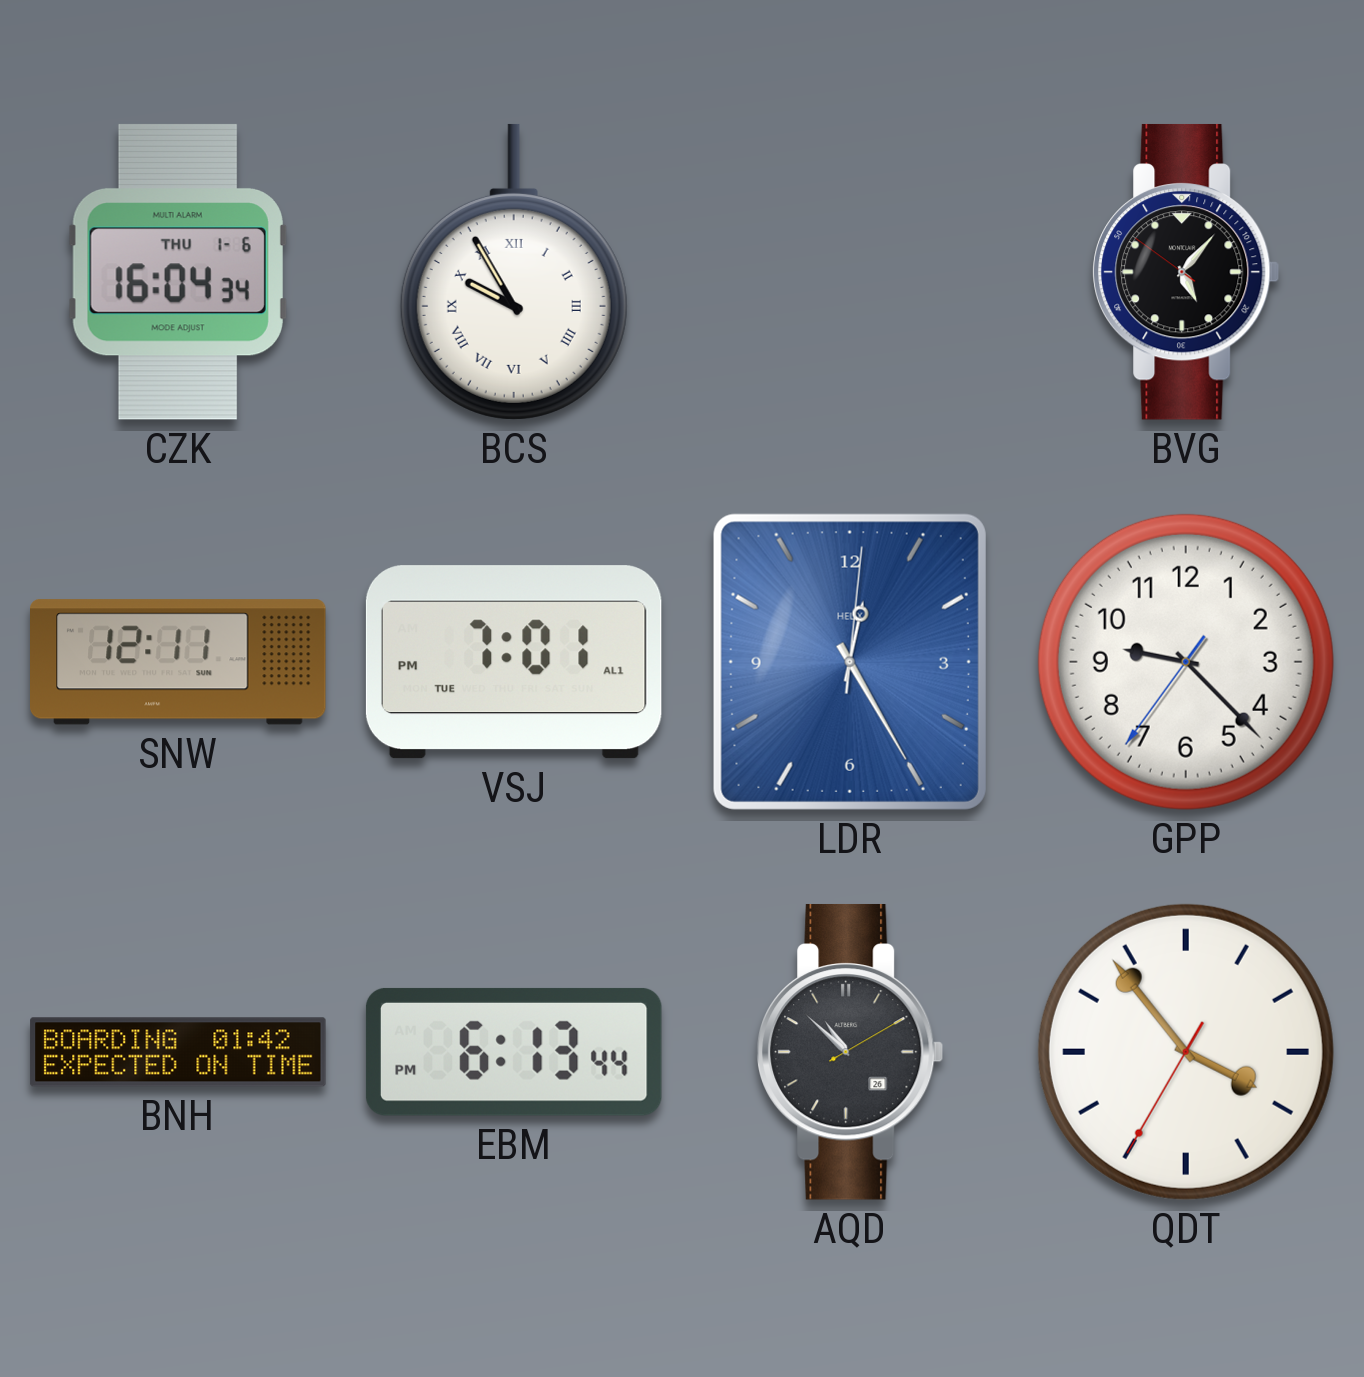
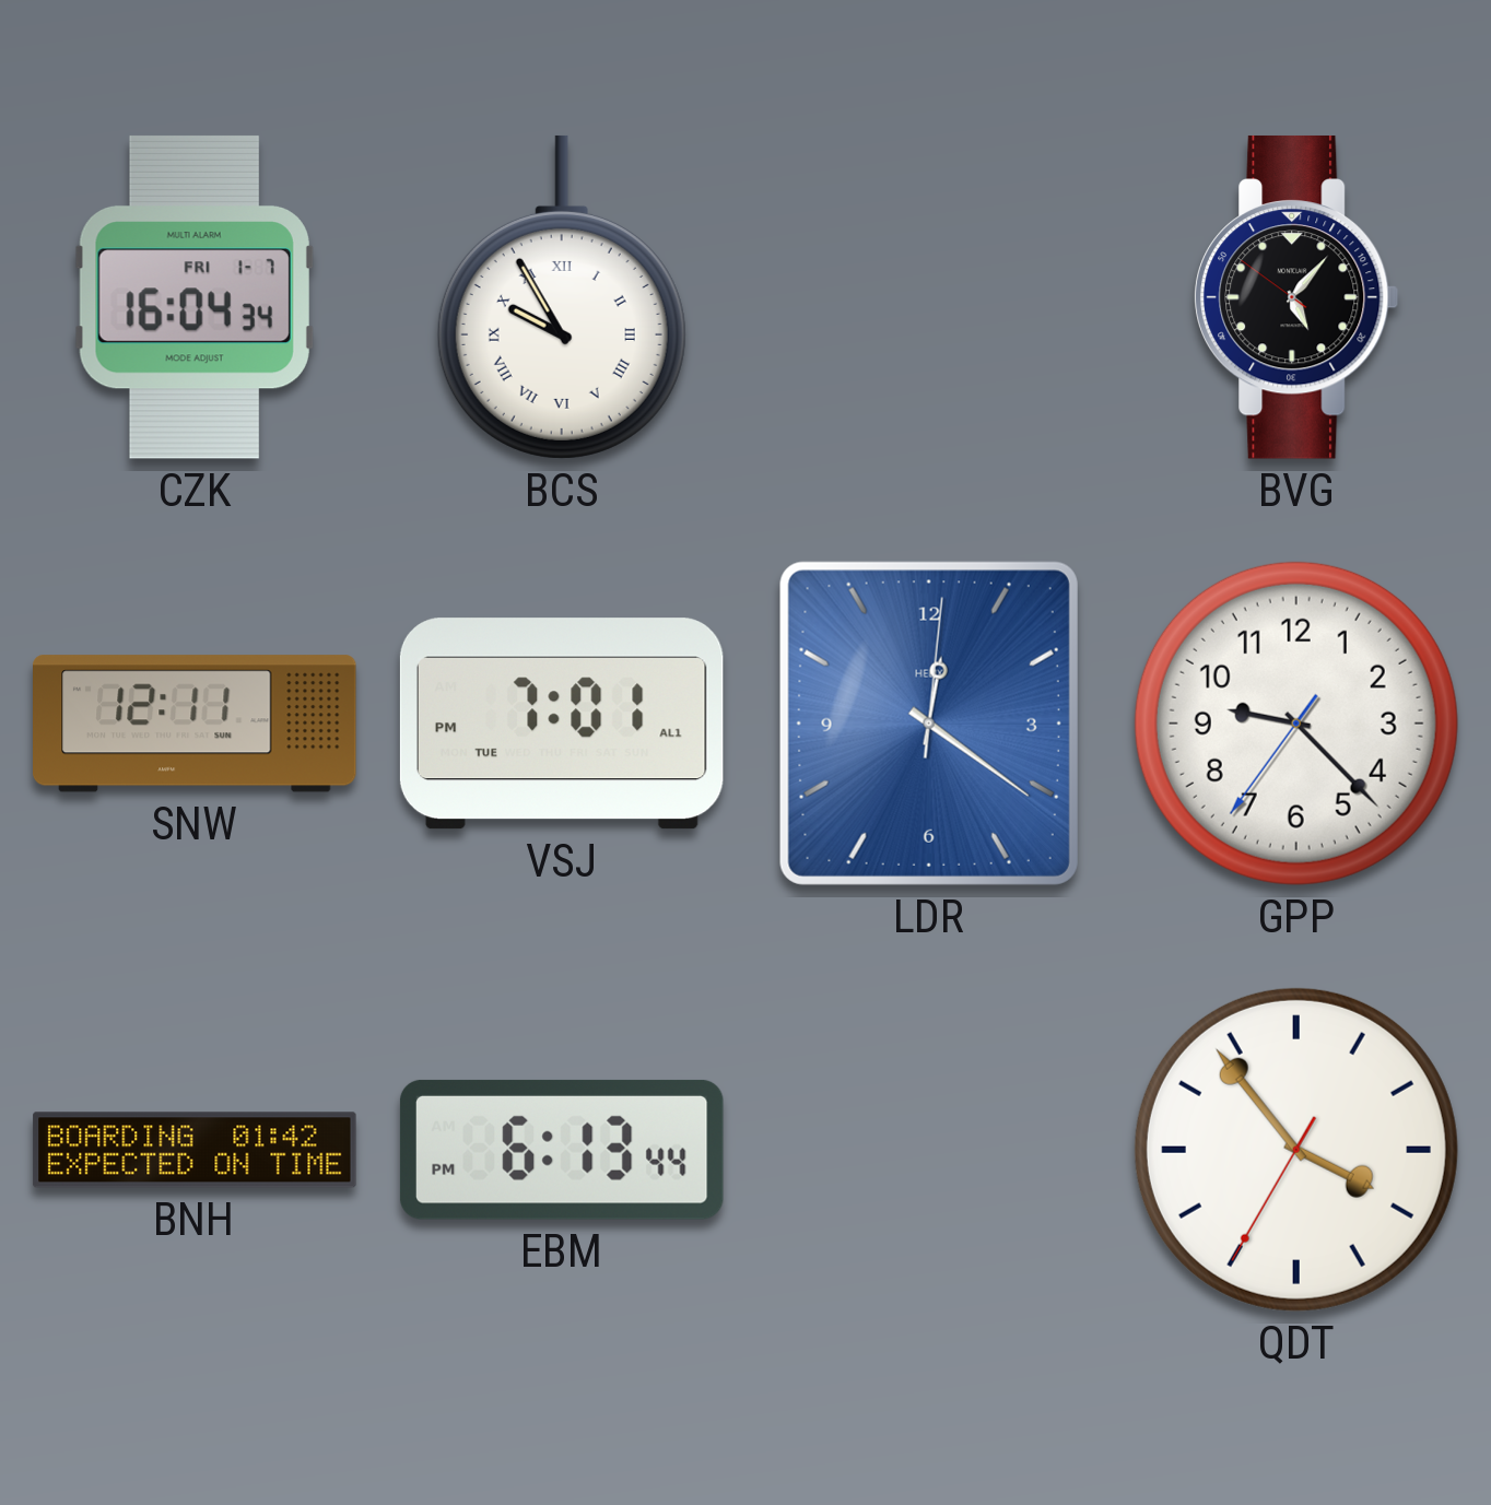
CZK date: THU 1-6 -> FRI 1-7 (195, 297)
LDR: 12:25 -> 12:21 (929, 724)
AQD: 10:52 -> none (850, 1052)
